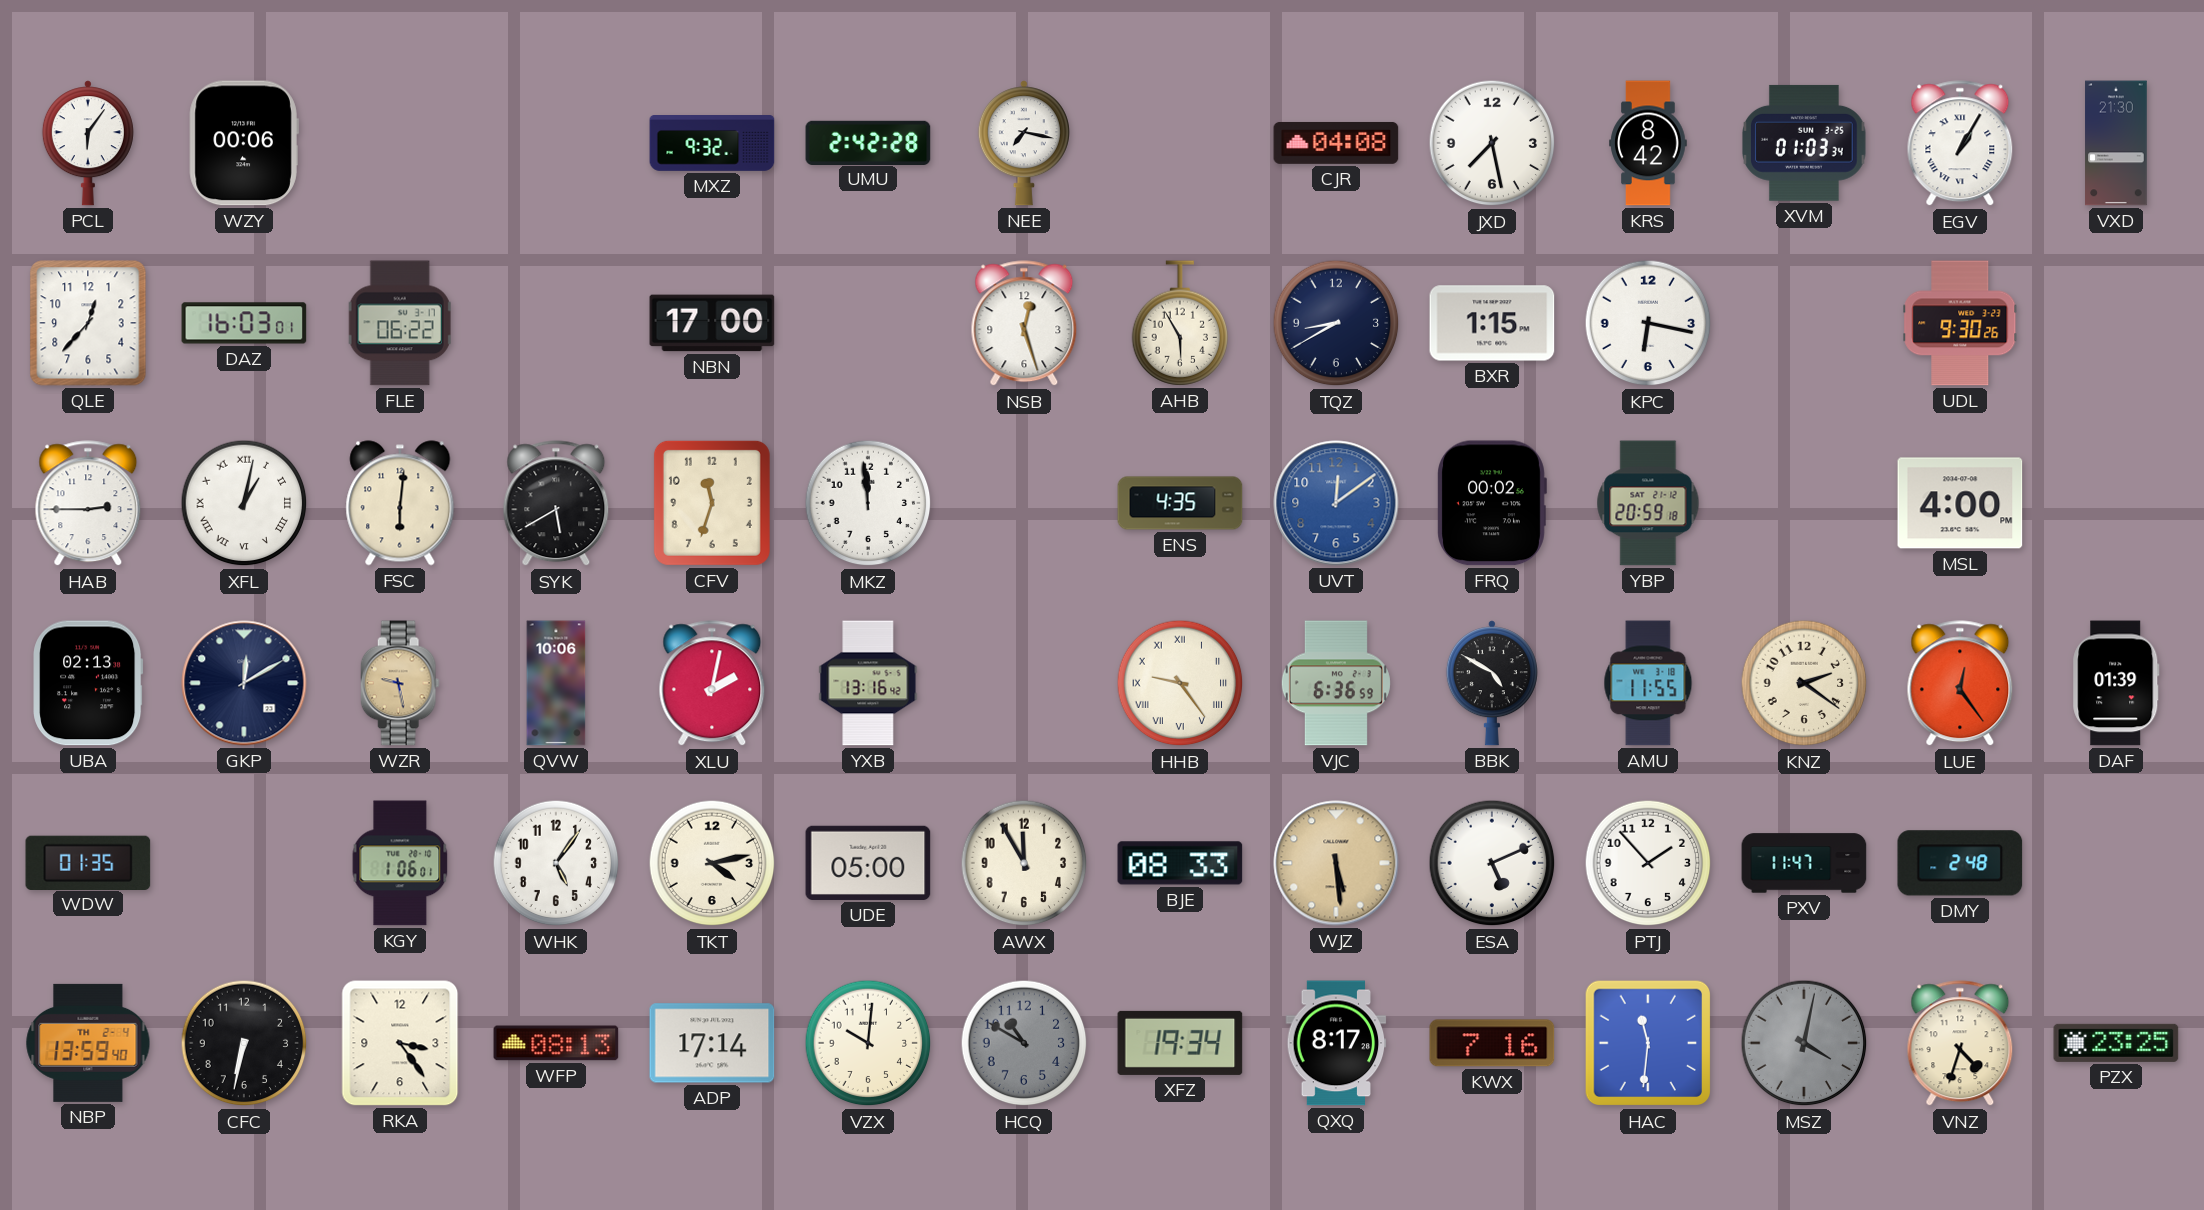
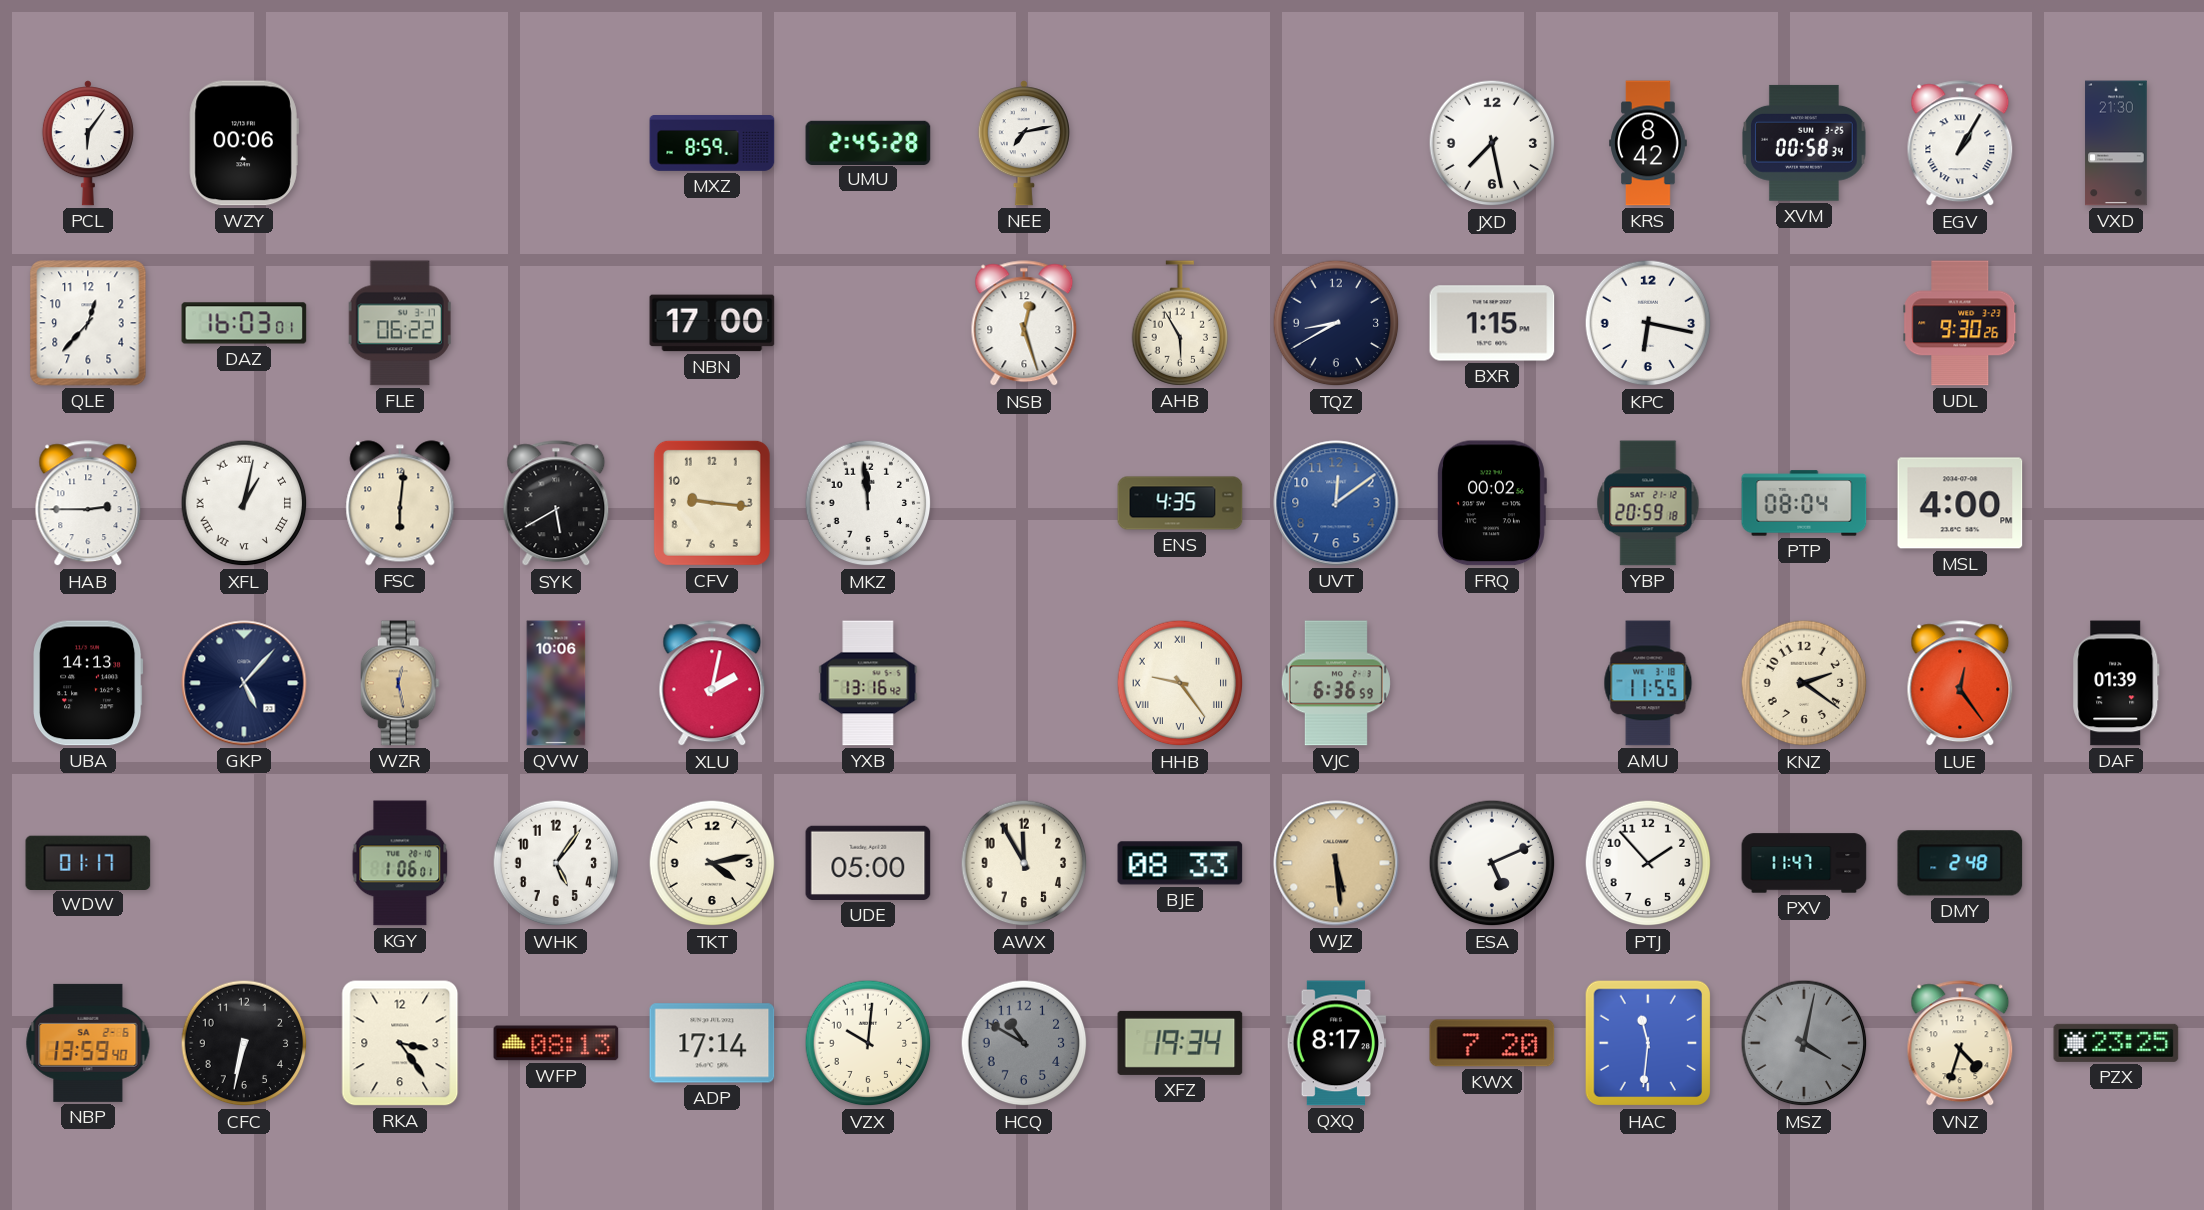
MXZ: 9:32 -> 8:59 (712, 144)
UMU: 2:42 -> 2:45 (868, 142)
NEE: 7:17 -> 7:13 (1024, 143)
CJR: 04:08 -> none (1336, 143)
XVM: 01:03 -> 00:58 (1805, 143)
CFV: 11:33 -> 9:16 (712, 503)
PTP: none -> 08:04 (1804, 503)
UBA: 02:13 -> 14:13 (88, 683)
GKP: 12:10 -> 5:07 (244, 683)
WZR: 9:28 -> 12:28 (400, 683)
BBK: 4:50 -> none (1492, 683)
WDW: 01:35 -> 01:17 (88, 862)
NBP date: TH 2-4 -> SA 2-6 (88, 1043)
KWX: 7:16 -> 7:20 (1492, 1043)
